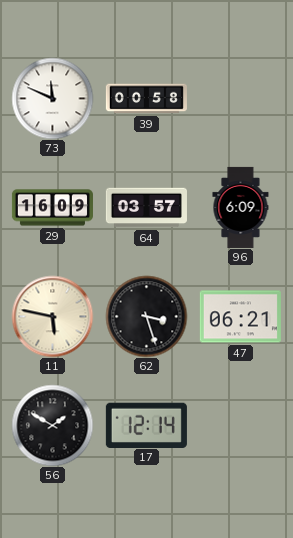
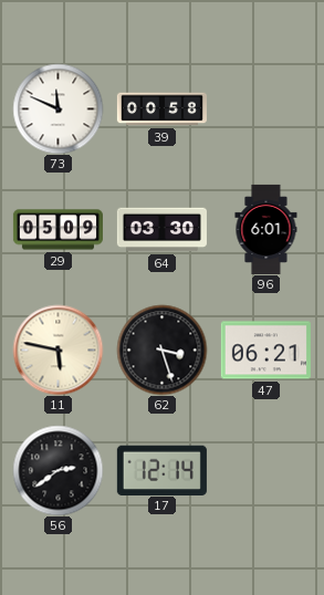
29: 16:09 -> 05:09 (58, 230)
64: 03:57 -> 03:30 (161, 230)
96: 6:09 -> 6:01 (266, 229)
56: 1:50 -> 2:39 (58, 470)
